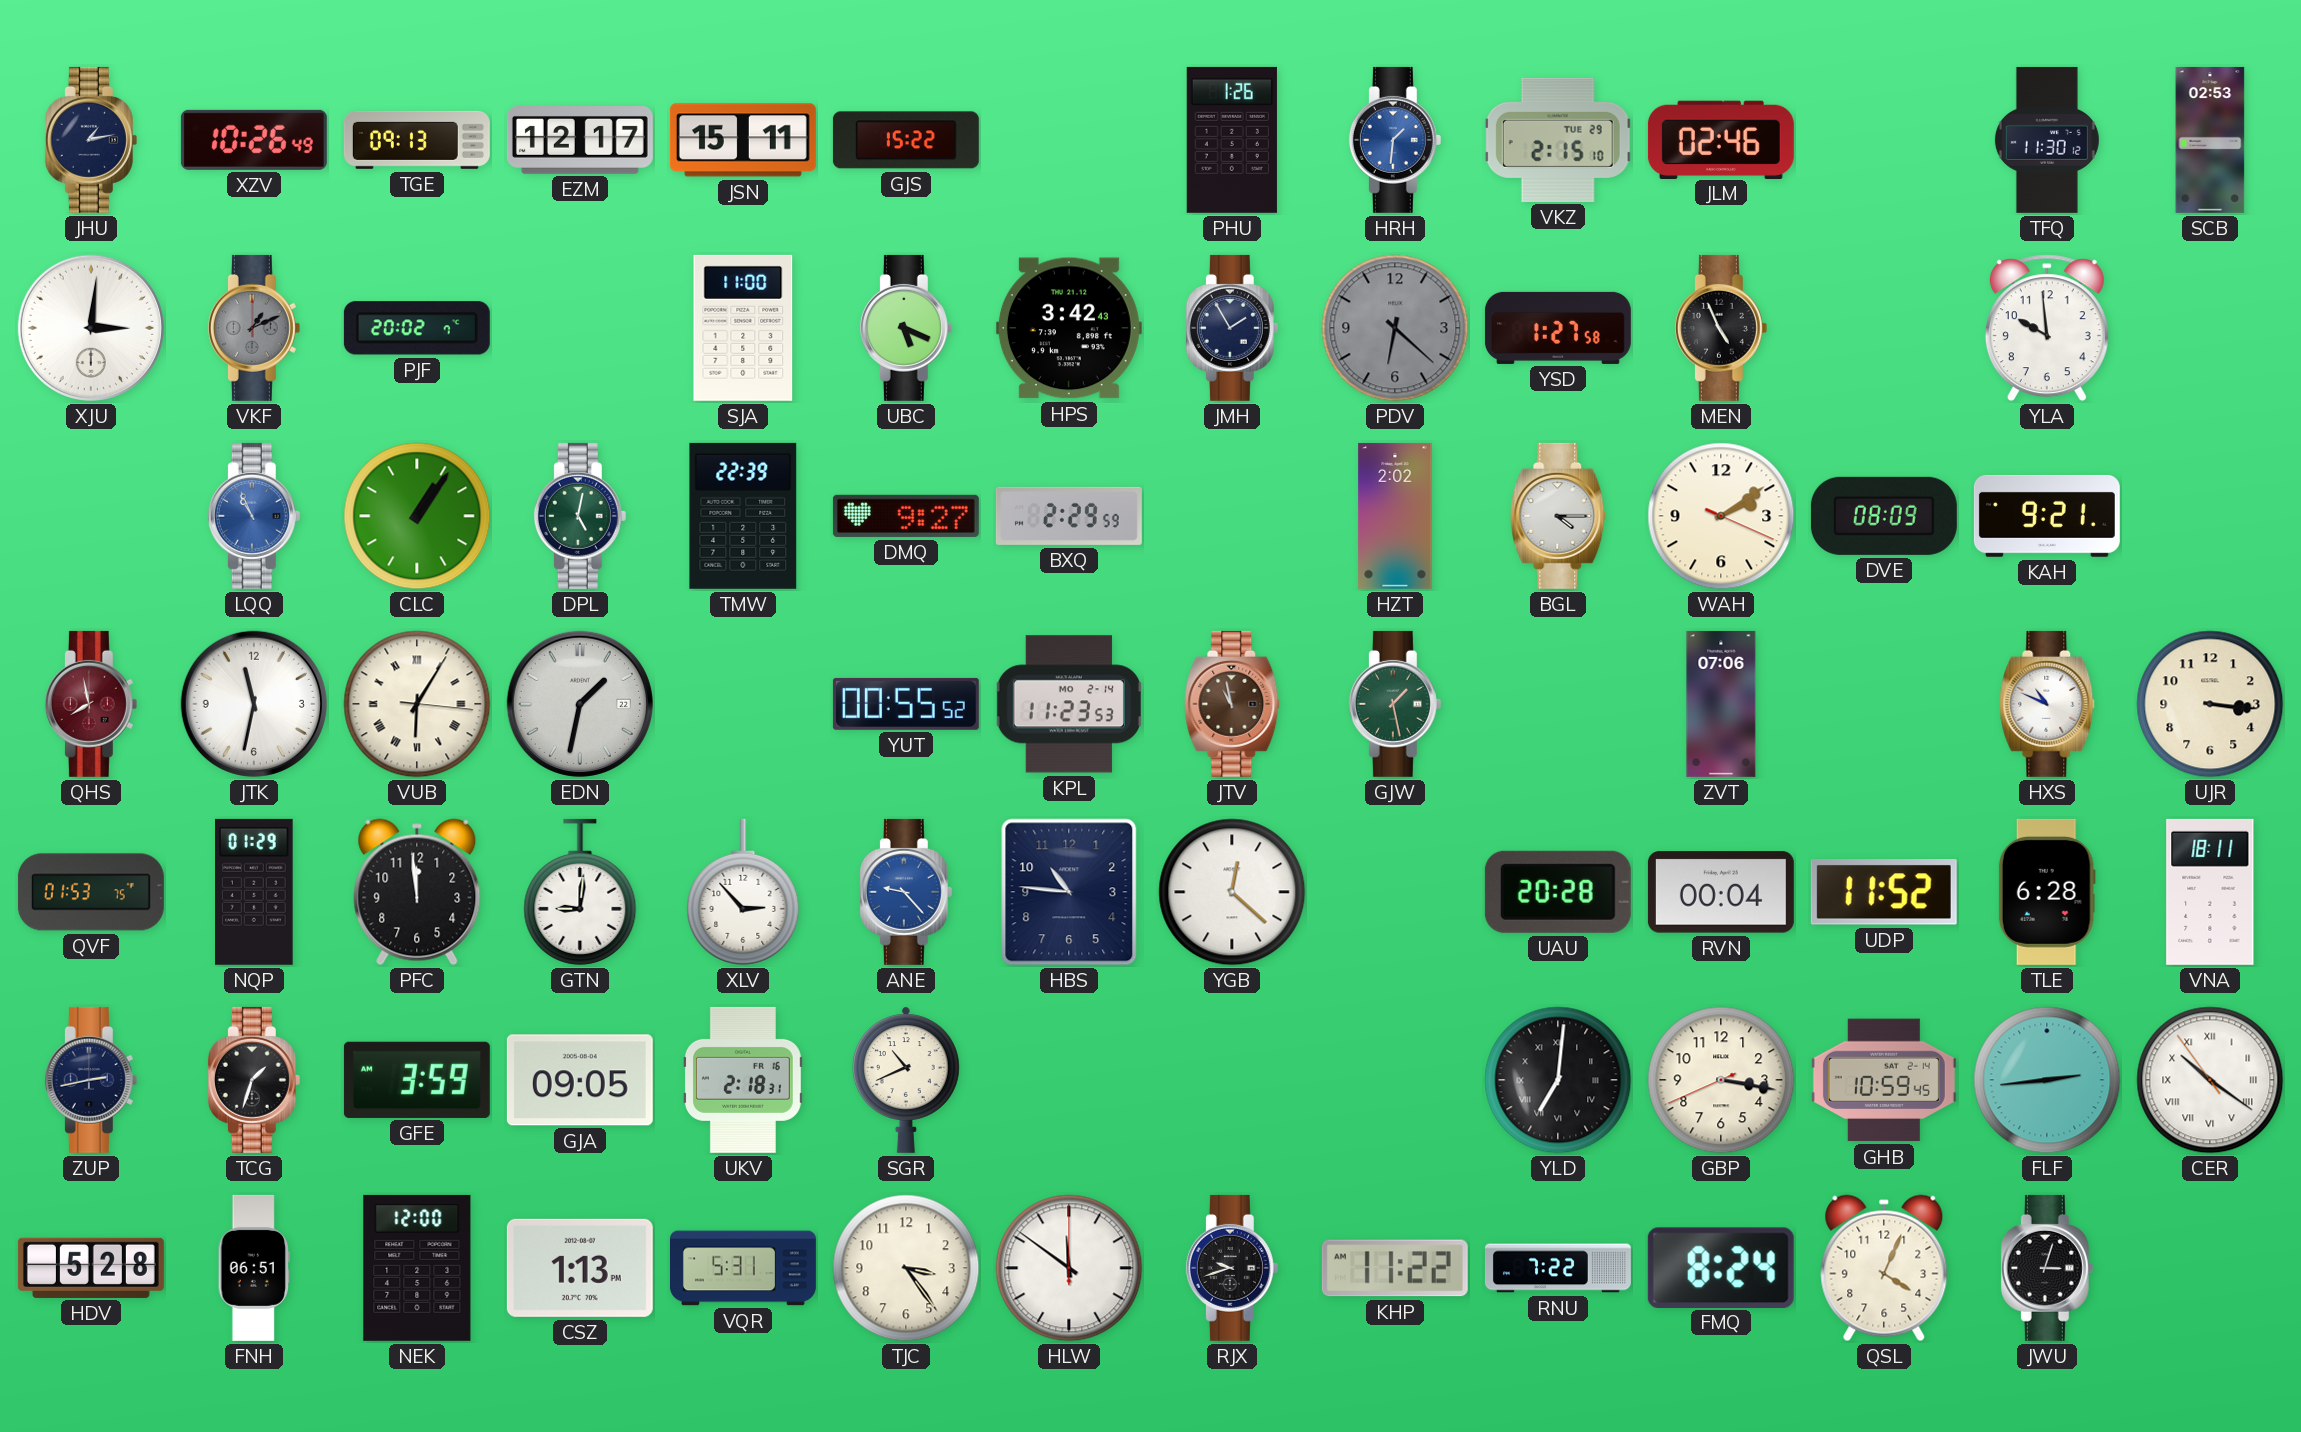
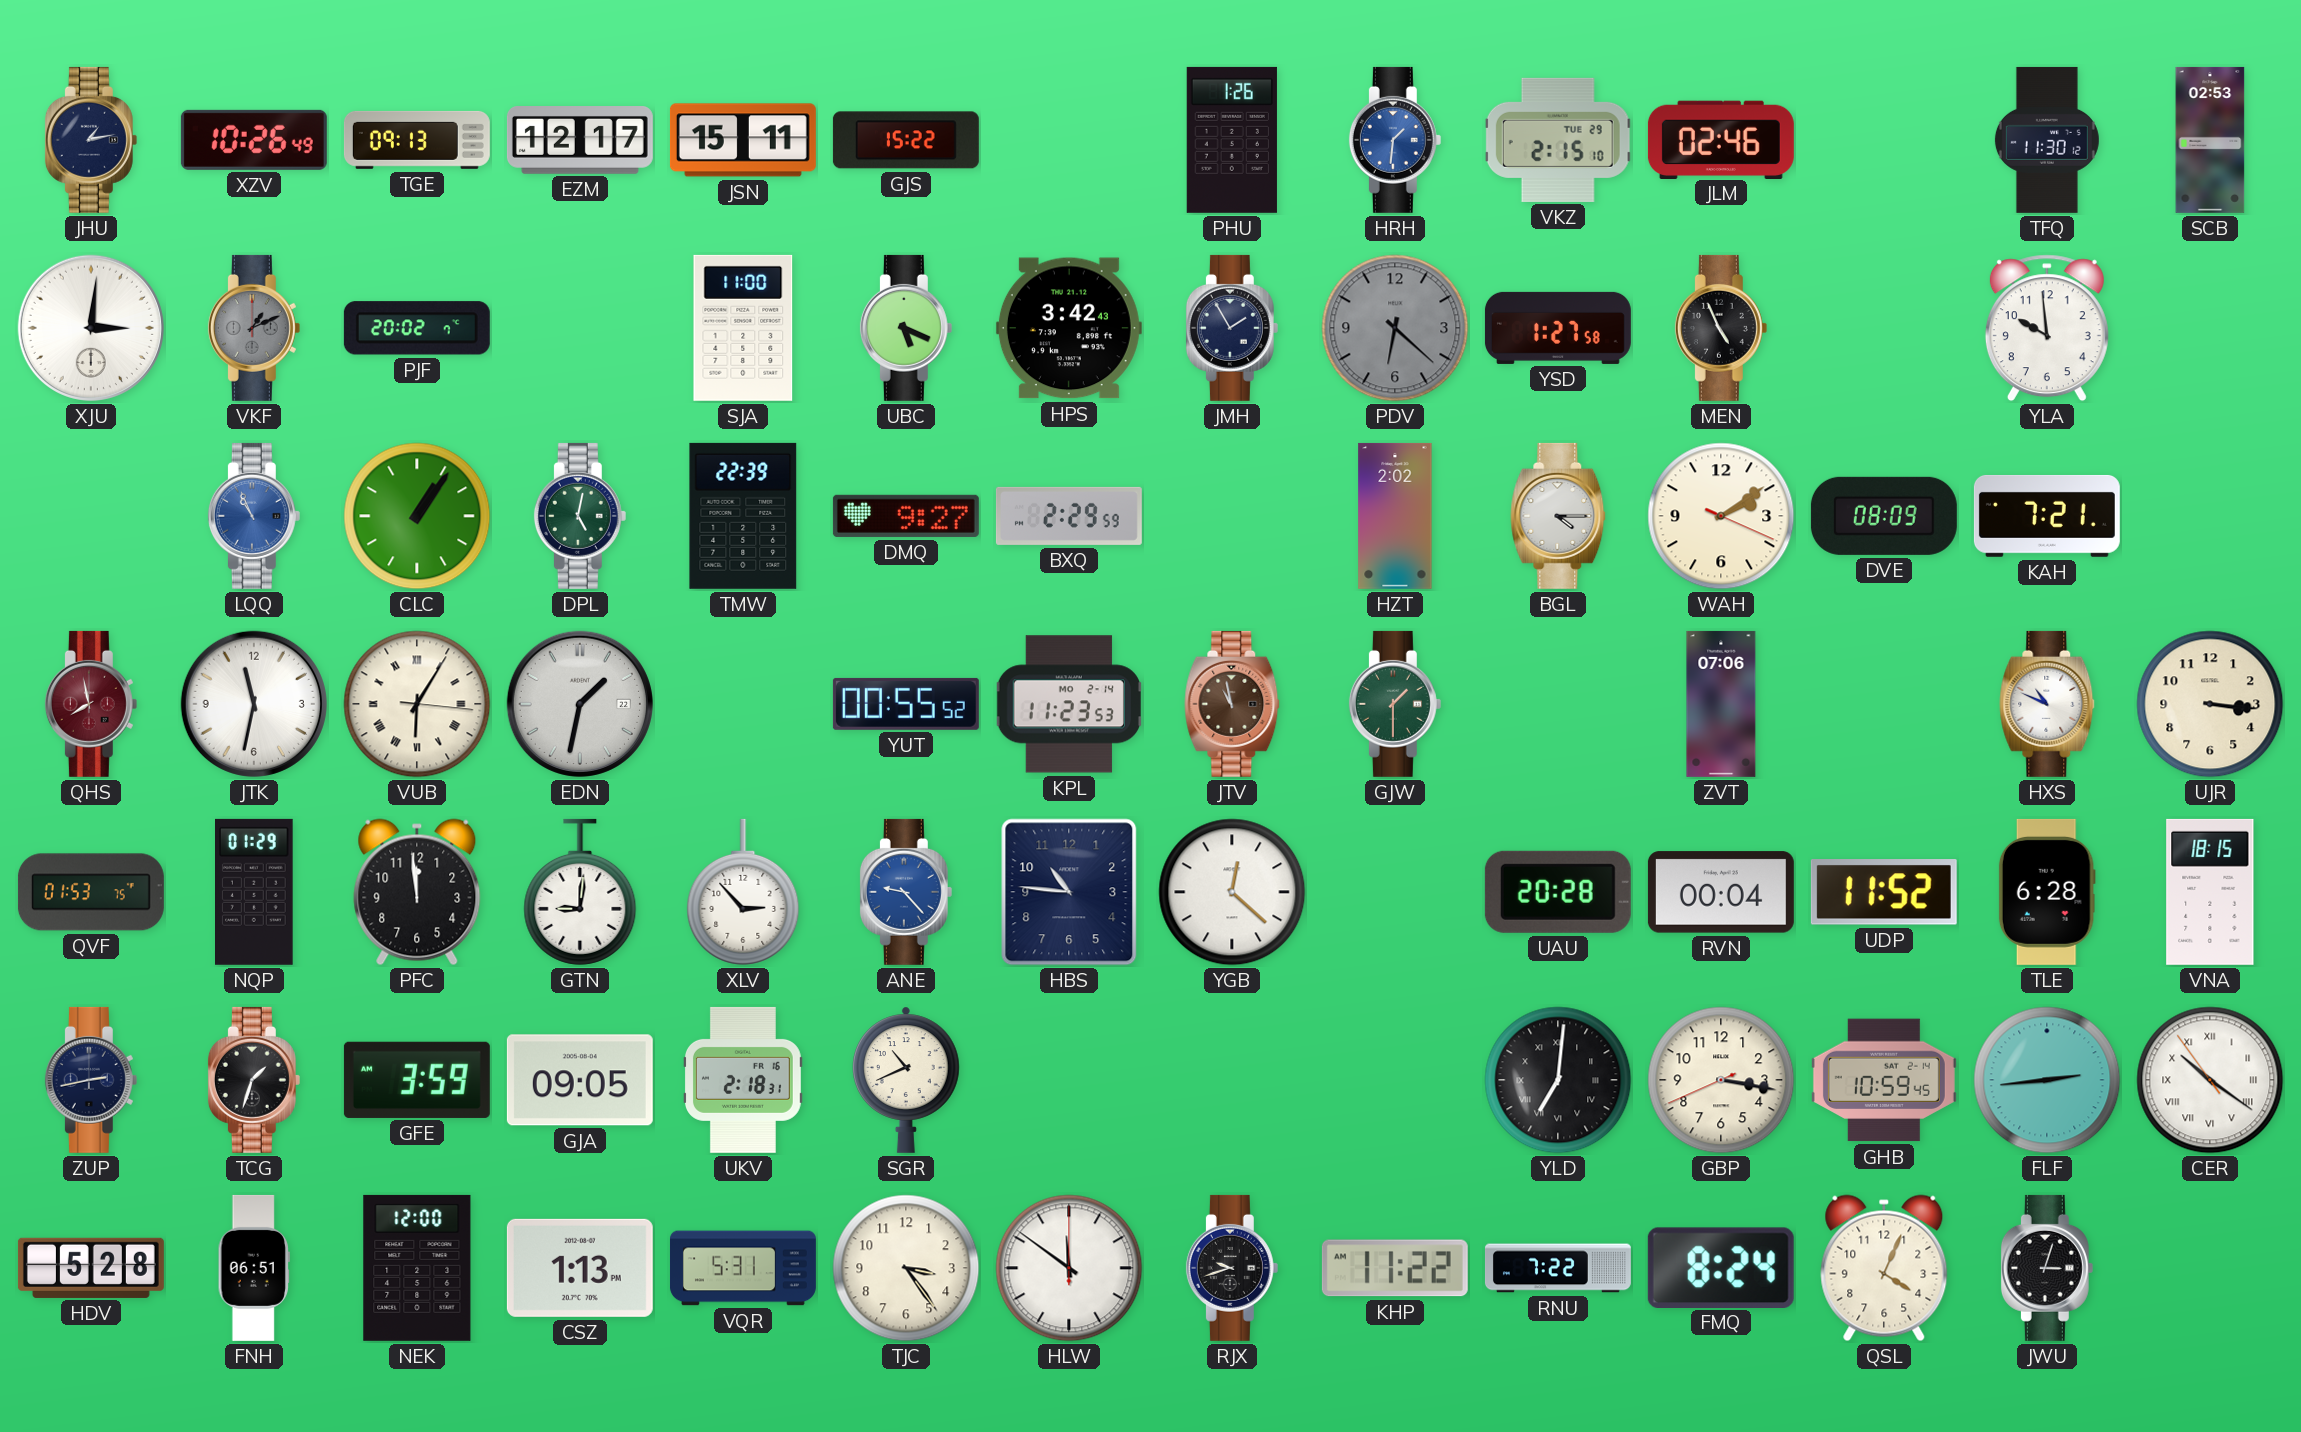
KAH: 9:21 -> 7:21 (2047, 516)
GJW: 1:28 -> 1:30 (1395, 704)
VNA: 18:11 -> 18:15 (2210, 892)
